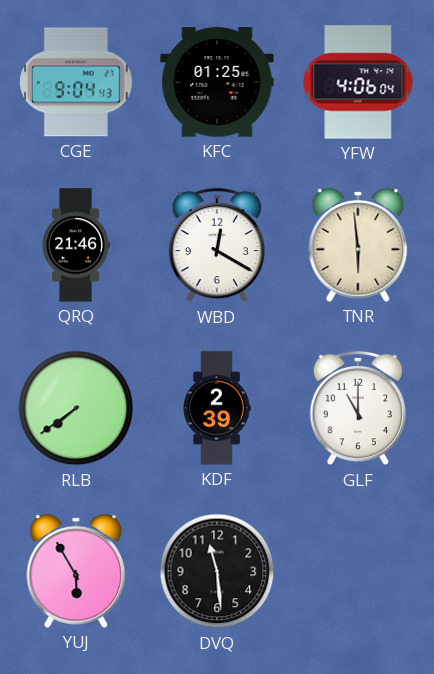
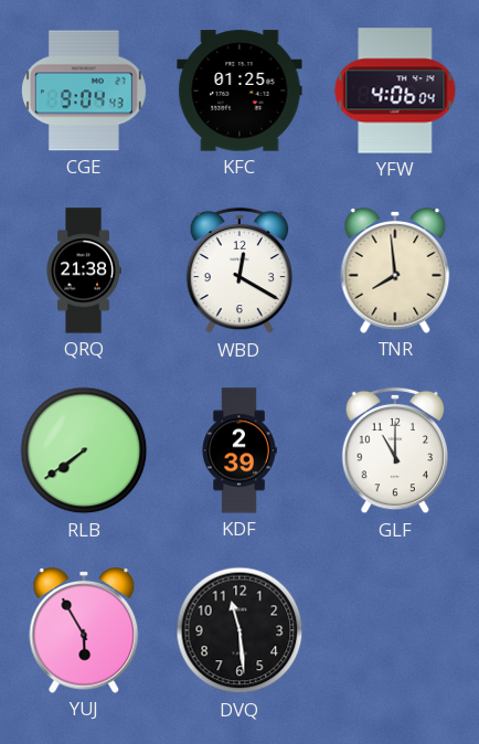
QRQ: 21:46 -> 21:38 (84, 270)
TNR: 5:59 -> 7:59 (395, 270)
